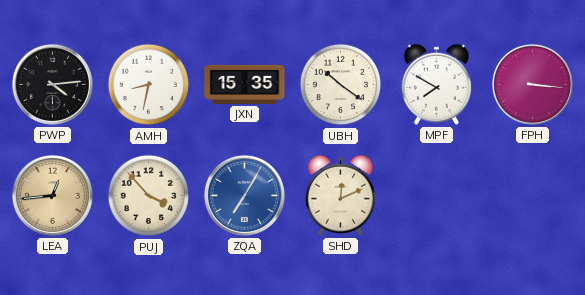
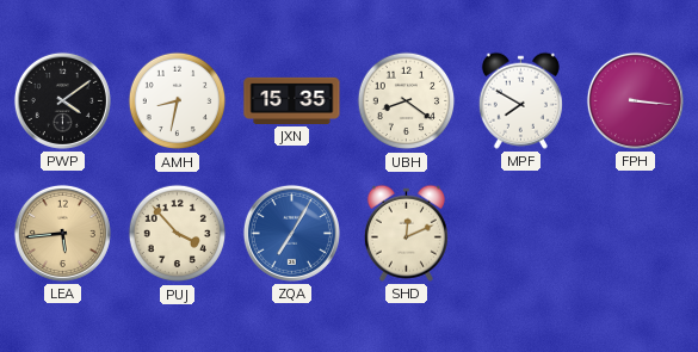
PWP: 4:14 -> 4:09 (62, 100)
UBH: 10:21 -> 8:21 (407, 101)
LEA: 12:44 -> 5:44 (62, 233)
